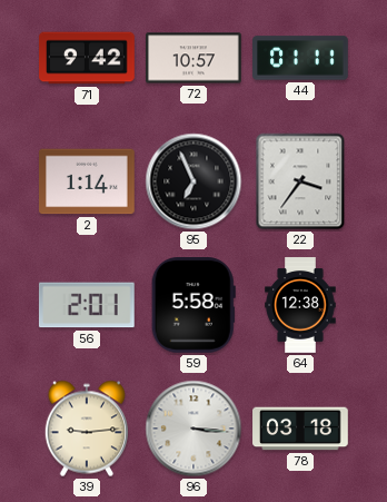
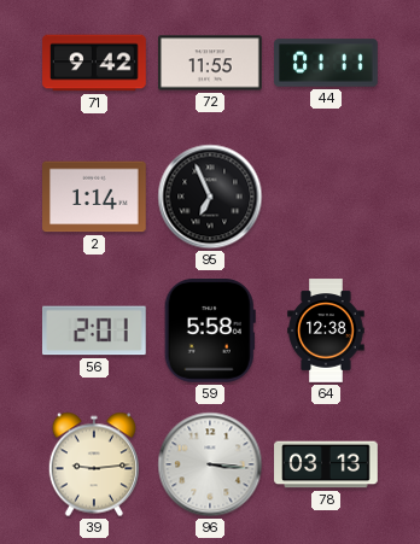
72: 10:57 -> 11:55 (210, 63)
22: 3:36 -> none (300, 181)
78: 03:18 -> 03:13 (326, 464)
